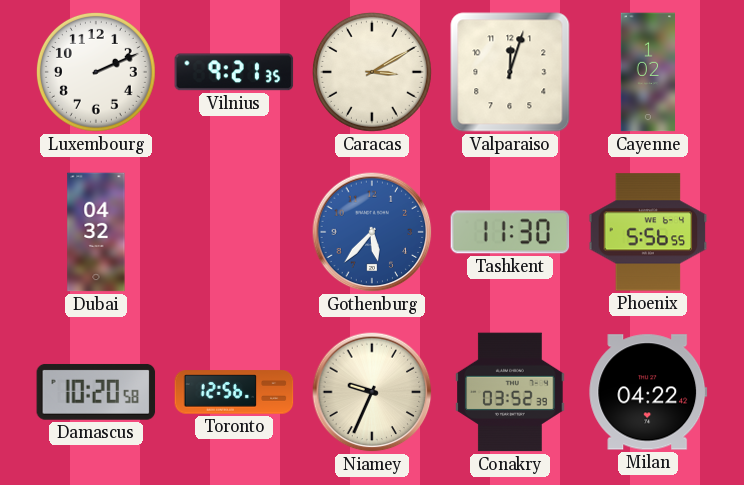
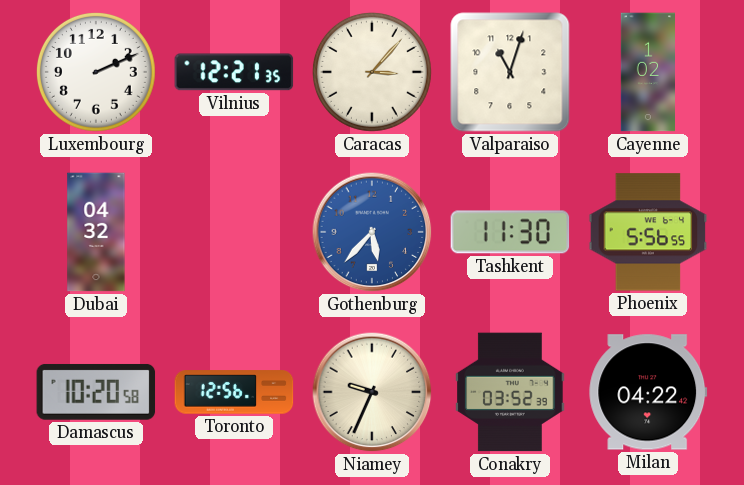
Vilnius: 9:21 -> 12:21 (234, 72)
Caracas: 3:10 -> 3:07 (372, 72)
Valparaiso: 12:03 -> 11:03 (510, 72)
